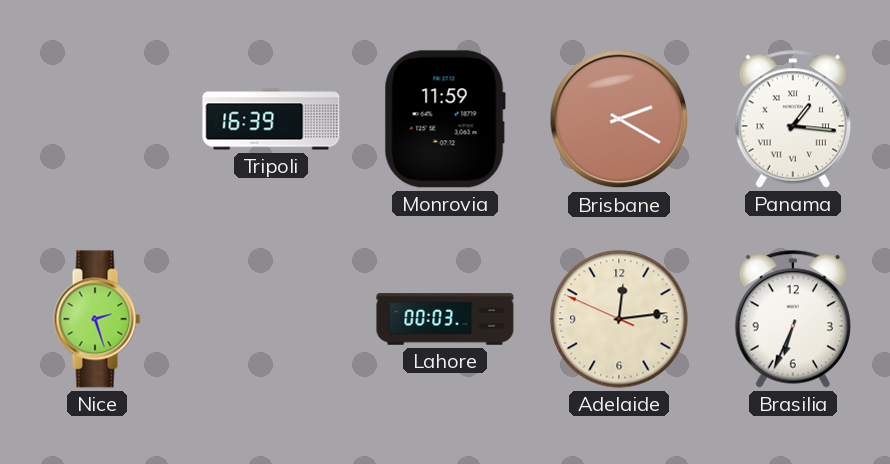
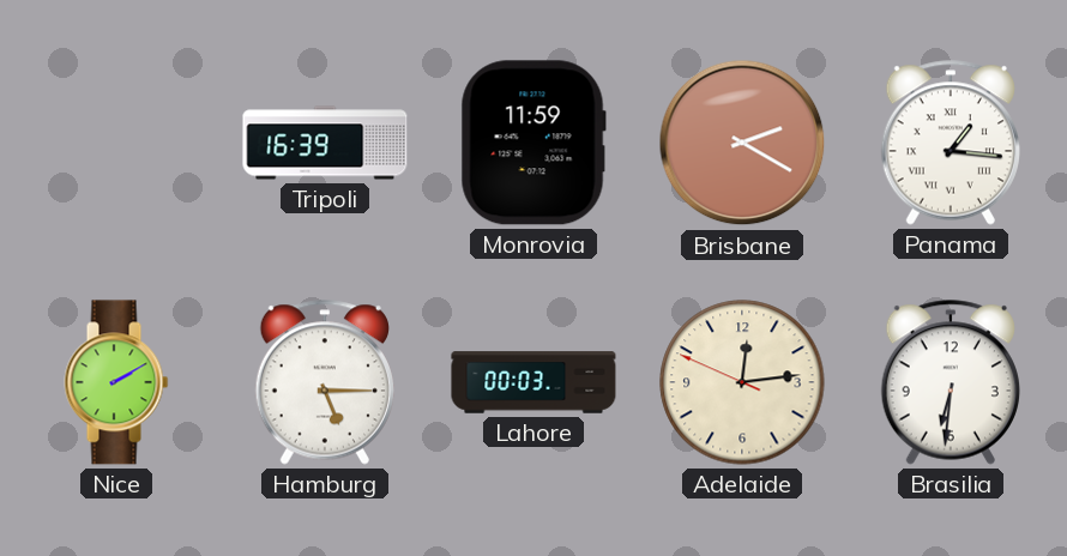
Nice: 2:27 -> 2:10 (116, 382)
Hamburg: none -> 5:15 (325, 382)
Brasilia: 6:34 -> 6:31 (951, 382)
